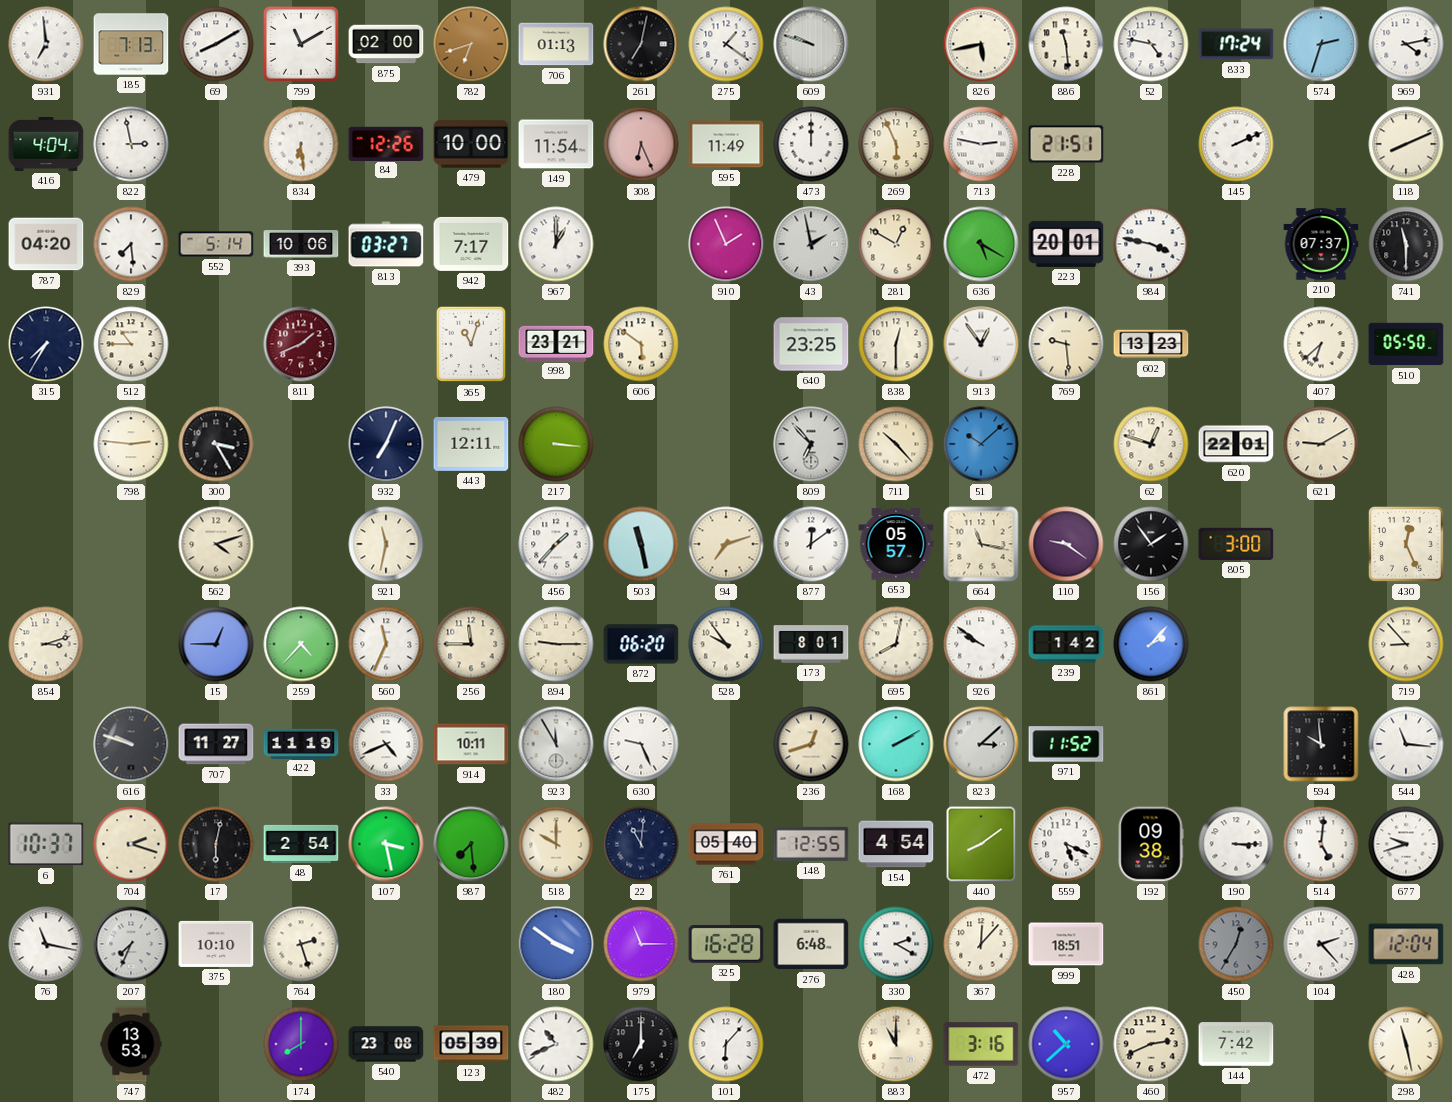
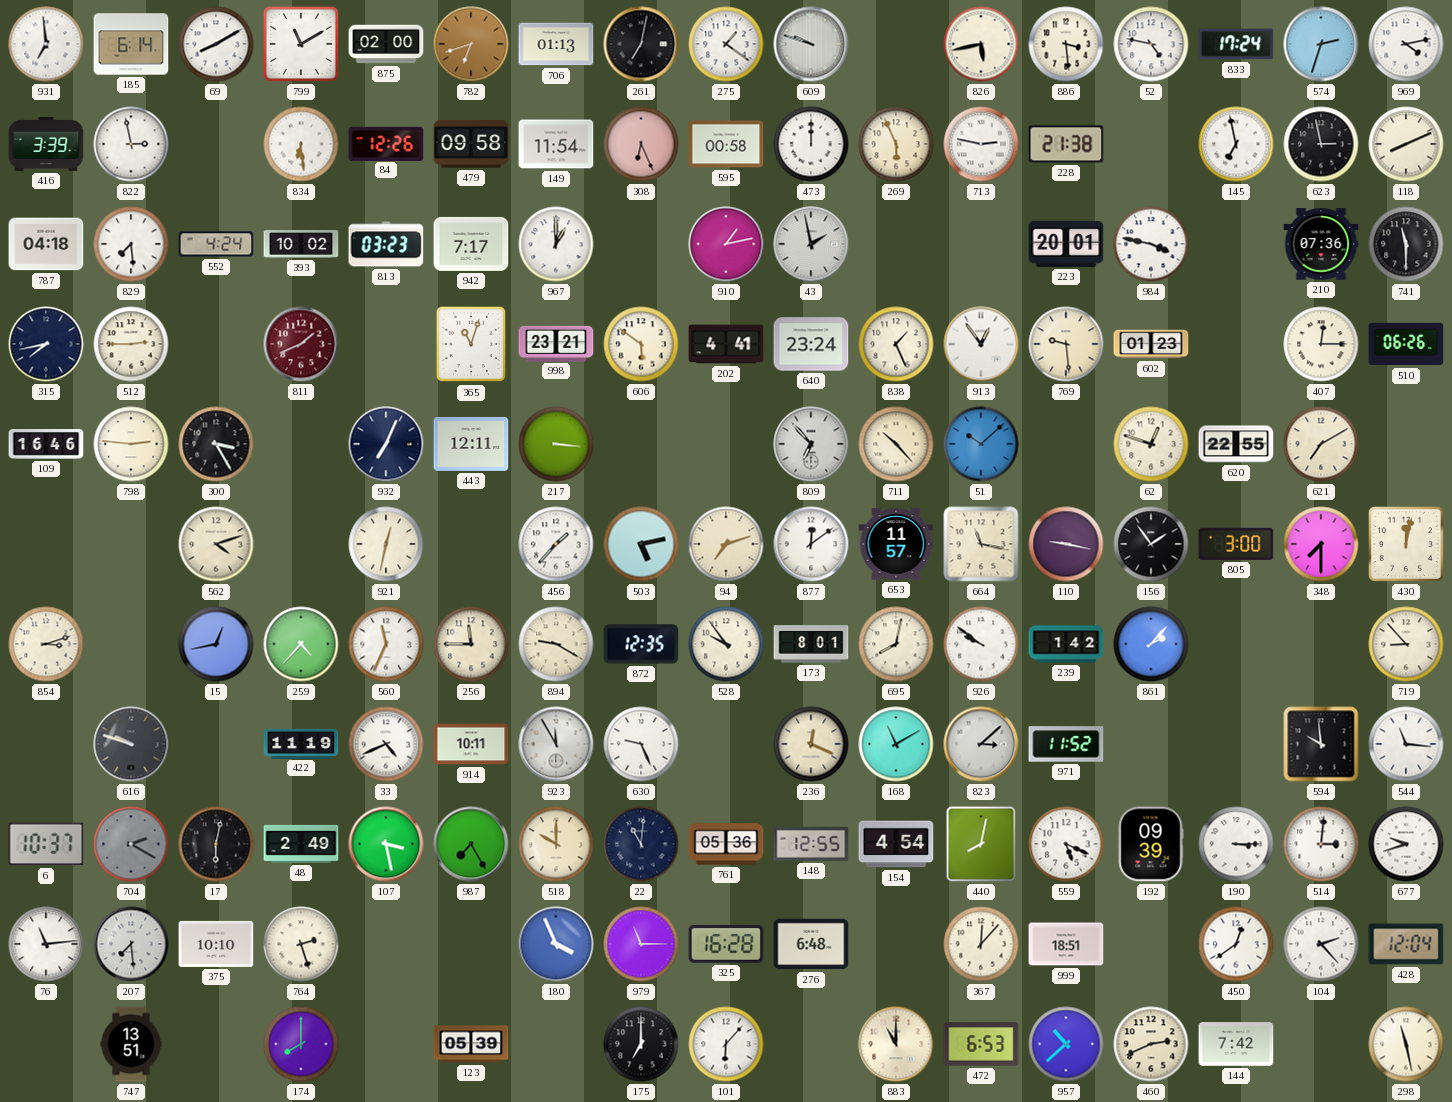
185: 7:13 -> 6:14 (131, 44)
886: 11:29 -> 3:29 (1066, 44)
416: 4:04 -> 3:39 (46, 144)
479: 10:00 -> 09:58 (471, 144)
595: 11:49 -> 00:58 (726, 144)
228: 21:51 -> 21:38 (1066, 144)
145: 2:11 -> 6:58 (1236, 144)
623: none -> 2:58 (1321, 144)
787: 04:20 -> 04:18 (46, 244)
552: 5:14 -> 4:24 (216, 244)
393: 10:06 -> 10:02 (301, 245)
813: 03:27 -> 03:23 (386, 244)
910: 1:56 -> 1:13 (726, 244)
281: 12:50 -> none (896, 244)
636: 5:20 -> none (981, 244)
210: 07:37 -> 07:36 (1321, 244)
315: 7:35 -> 7:43 (46, 344)
512: 10:45 -> 2:45 (131, 344)
202: none -> 4:41 (726, 344)
640: 23:25 -> 23:24 (811, 344)
838: 12:30 -> 1:26 (896, 344)
602: 13:23 -> 01:23 (1151, 344)
407: 6:38 -> 12:15 (1321, 344)
510: 05:50 -> 06:26 (1406, 344)
109: none -> 16:46 (46, 445)
620: 22:01 -> 22:55 (1236, 444)
621: 9:10 -> 7:10 (1321, 444)
921: 11:32 -> 12:32 (386, 544)
503: 11:28 -> 5:13 (641, 544)
653: 05:57 -> 11:57 (896, 544)
110: 9:21 -> 9:17 (1066, 544)
348: none -> 7:30 (1321, 544)
430: 12:26 -> 12:02 (1406, 544)
15: 12:45 -> 12:43 (216, 644)
894: 9:15 -> 9:20 (556, 644)
872: 06:20 -> 12:35 (641, 644)
707: 11:27 -> none (216, 744)
236: 12:42 -> 12:19 (811, 744)
168: 2:10 -> 11:10 (896, 744)
704: 2:18 -> 2:20 (131, 844)
704 dial: cream -> grey (131, 844)
48: 2:54 -> 2:49 (301, 844)
987: 7:29 -> 7:25 (471, 844)
761: 05:40 -> 05:36 (726, 844)
440: 8:09 -> 8:02 (981, 844)
192: 09:38 -> 09:39 (1151, 844)
514: 5:01 -> 3:01 (1321, 844)
76: 11:17 -> 11:14 (46, 944)
207: 7:34 -> 7:29 (131, 944)
180: 3:51 -> 3:56 (556, 944)
330: 2:20 -> none (896, 944)
450: 12:35 -> 12:39 (1236, 944)
450 dial: grey -> white (1236, 944)
747: 13:53 -> 13:51 (131, 1044)
540: 23:08 -> none (386, 1044)
482: 10:41 -> none (556, 1044)
472: 3:16 -> 6:53 (981, 1044)
